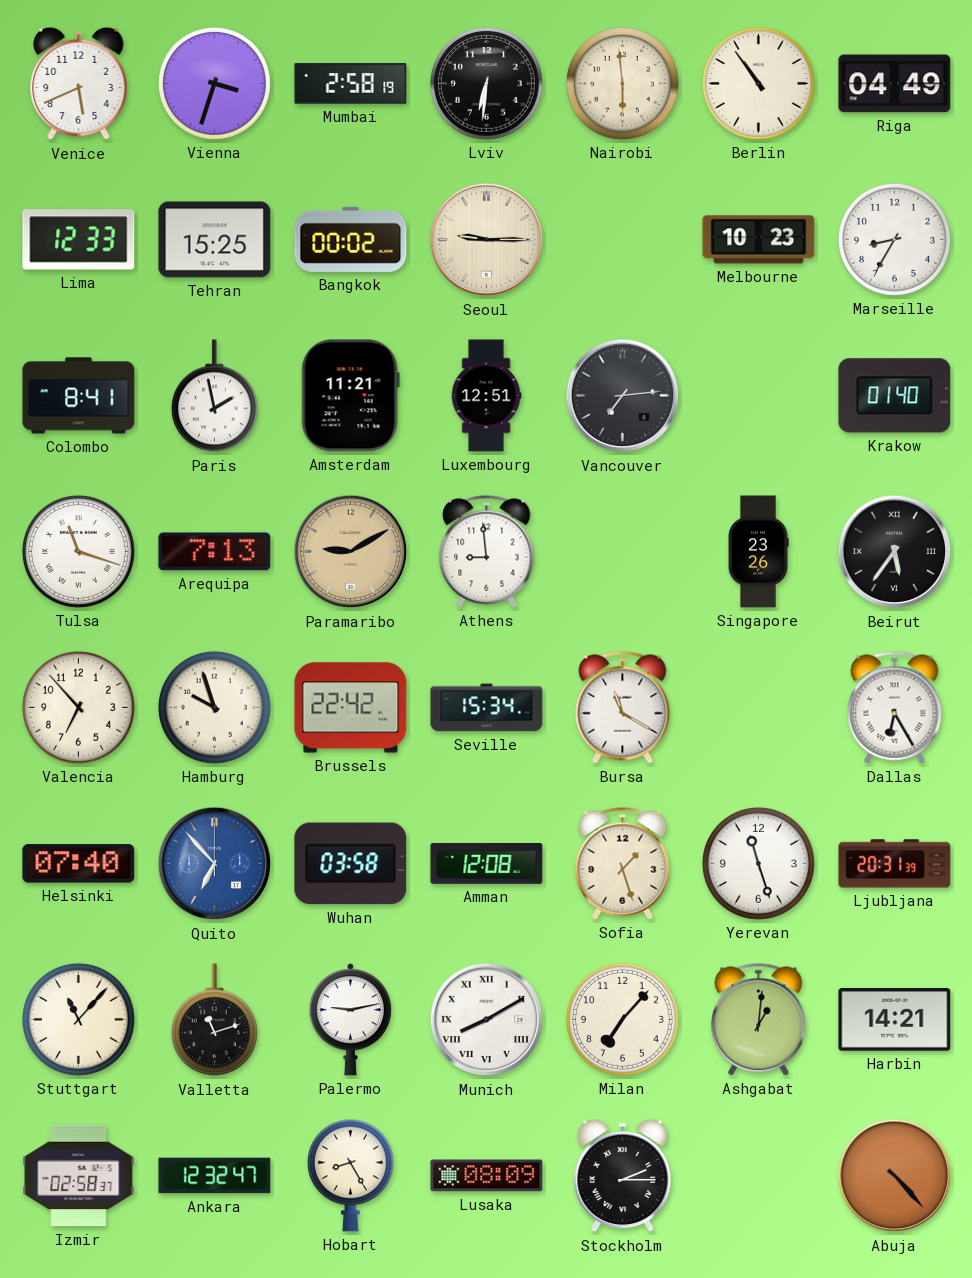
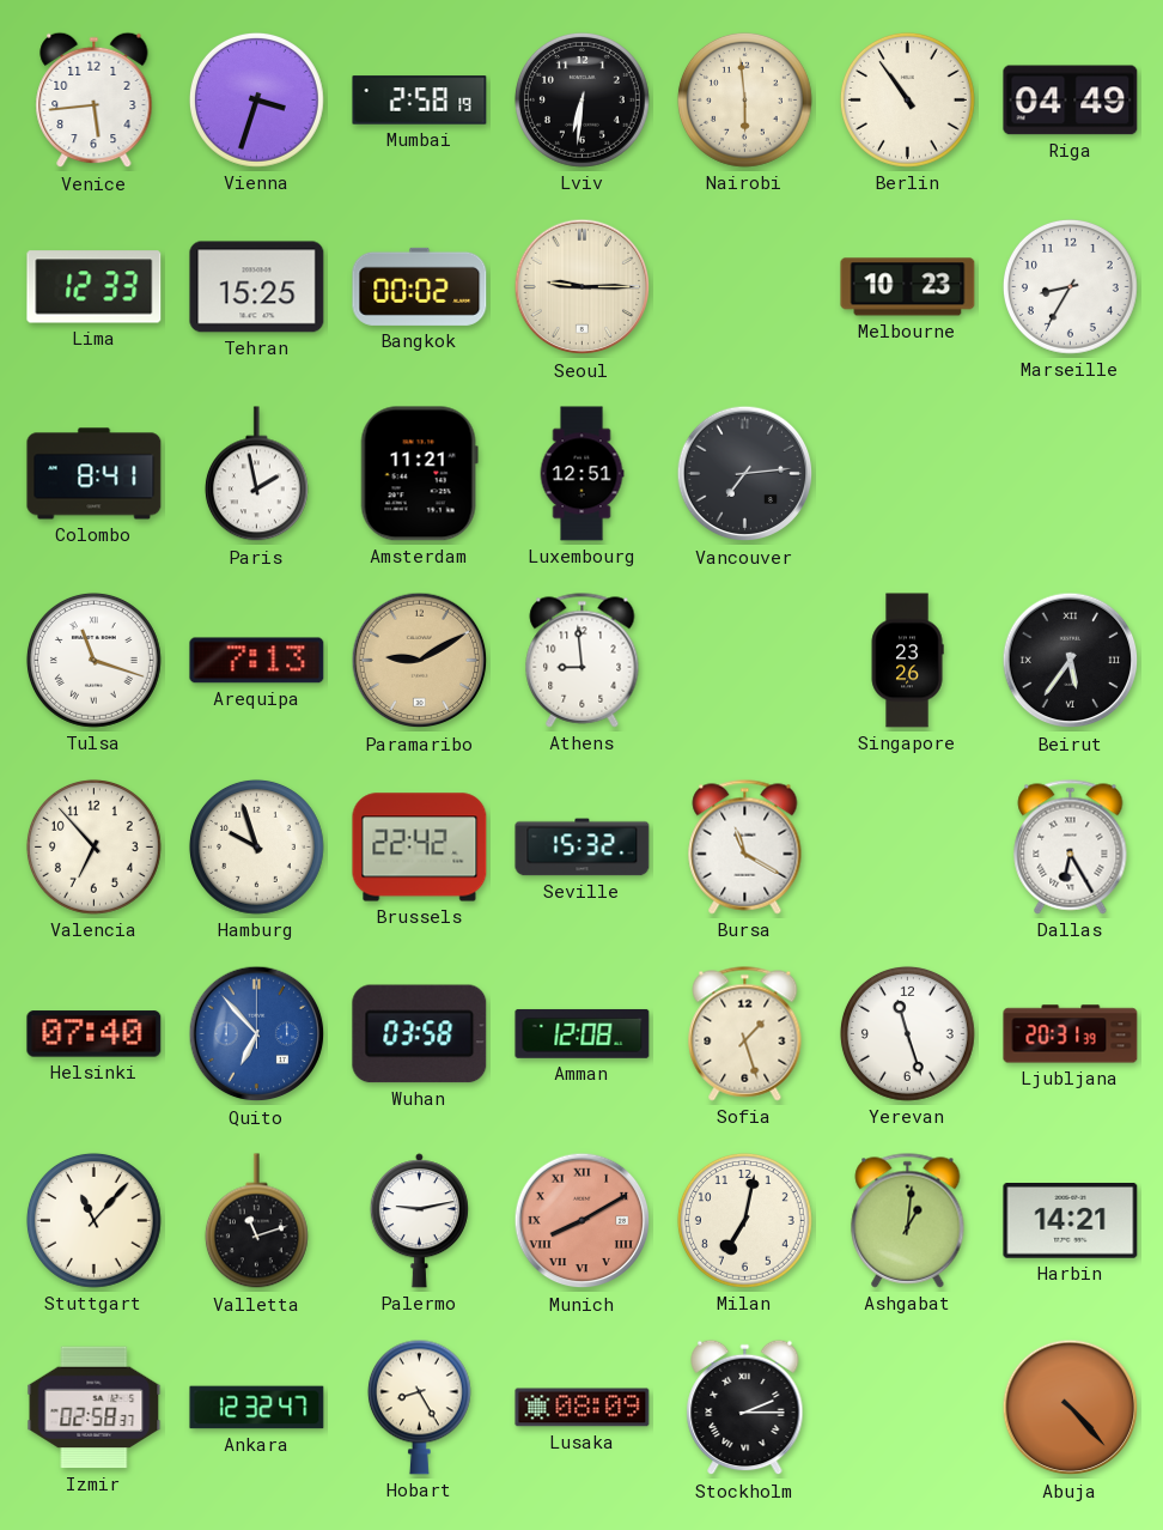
Venice: 5:41 -> 5:44 (95, 101)
Krakow: 01:40 -> none (895, 396)
Seville: 15:34 -> 15:32 (583, 848)
Munich dial: white -> salmon (583, 1221)
Milan: 7:07 -> 7:02 (744, 1220)
